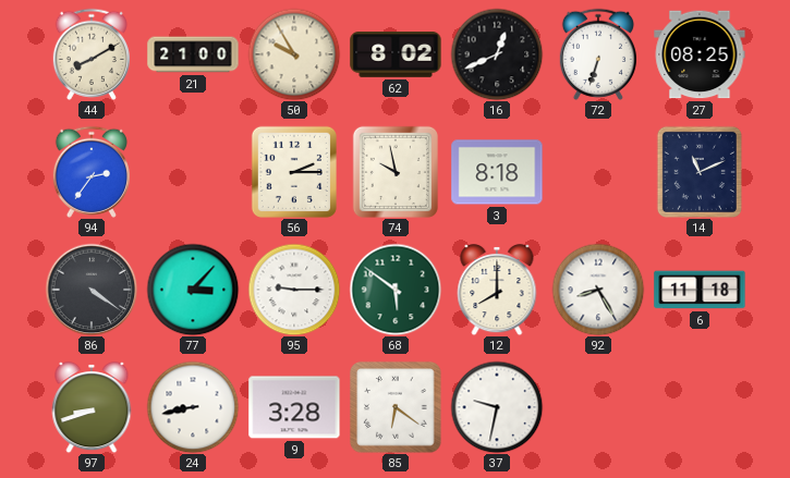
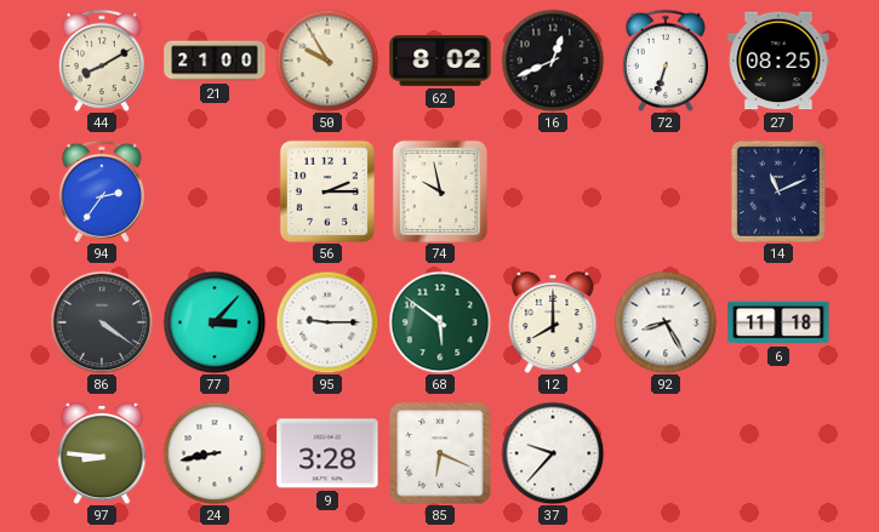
3: 8:18 -> none (497, 172)
97: 8:42 -> 8:46 (102, 454)
85: 6:21 -> 6:19 (440, 453)
37: 9:32 -> 9:37 (553, 453)
